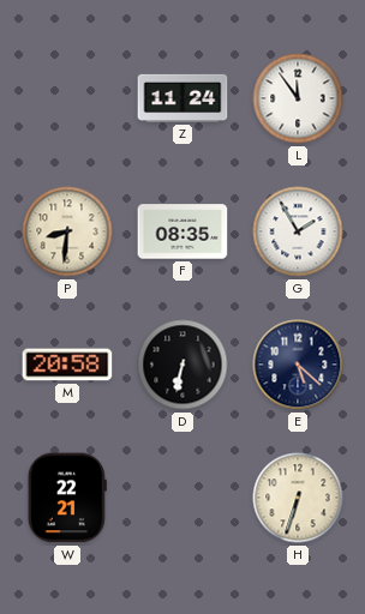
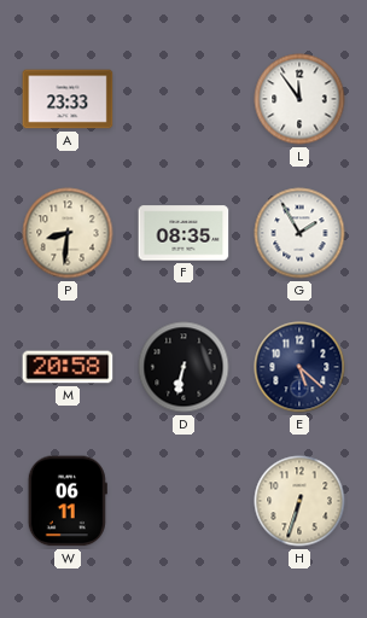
A: none -> 23:33 (68, 99)
Z: 11:24 -> none (182, 98)
W: 22:21 -> 06:11 (68, 501)
